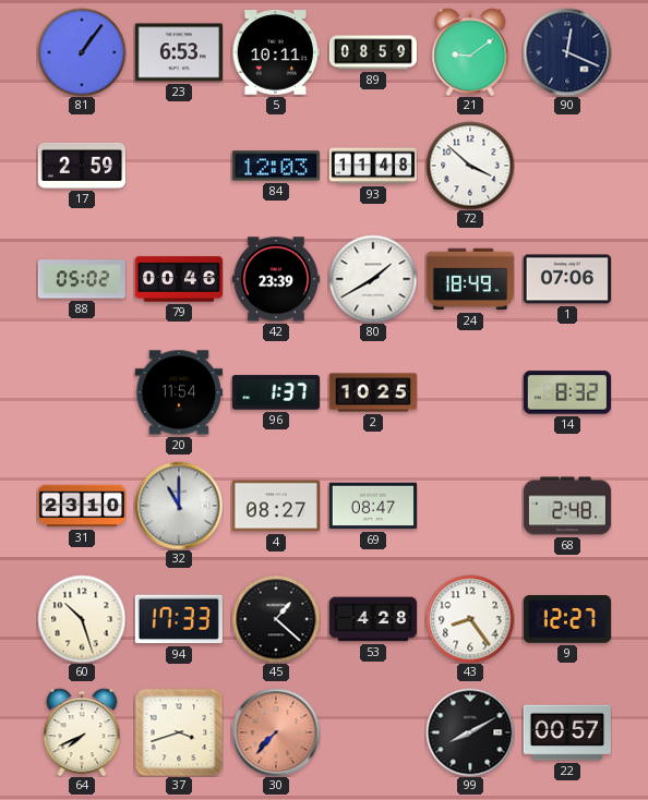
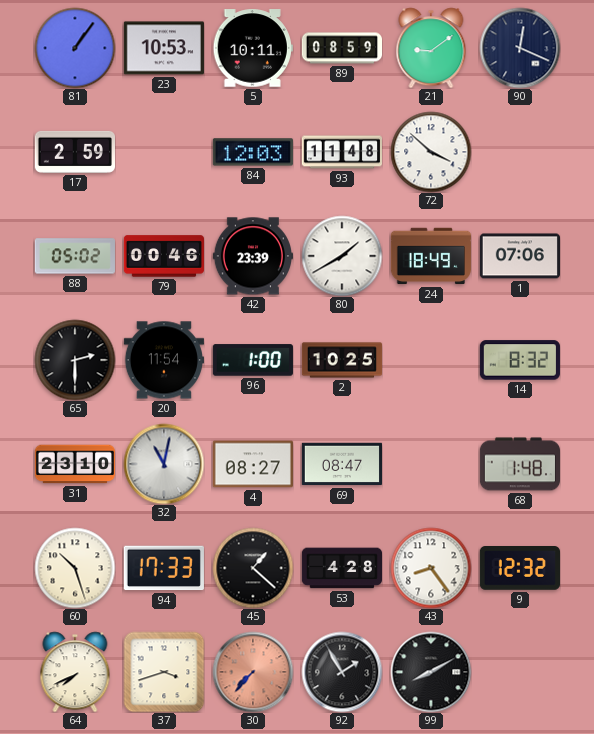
23: 6:53 -> 10:53 (164, 48)
65: none -> 2:30 (75, 360)
96: 1:37 -> 1:00 (253, 360)
32: 11:00 -> 11:02 (164, 464)
68: 2:48 -> 1:48 (519, 464)
9: 12:27 -> 12:32 (519, 568)
92: none -> 1:55 (342, 672)
22: 00:57 -> none (566, 732)
